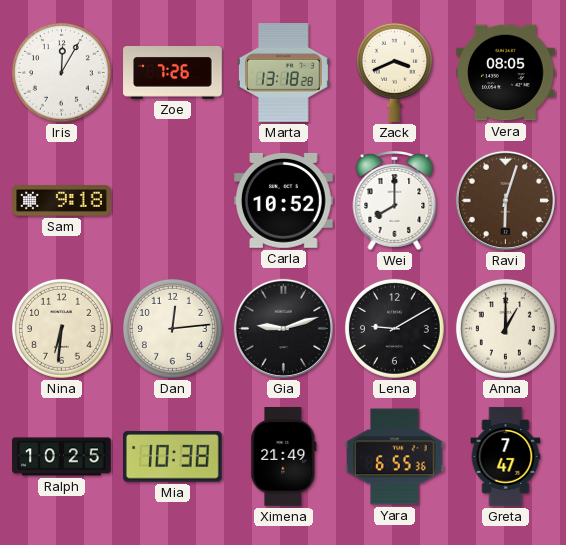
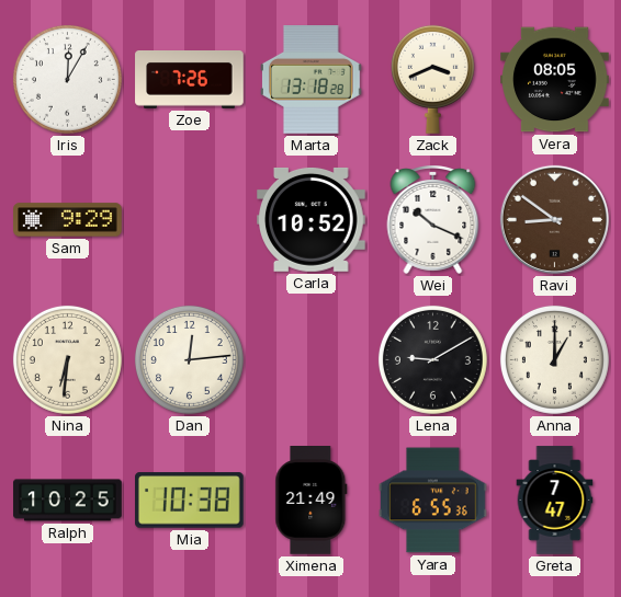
Sam: 9:18 -> 9:29 (68, 220)
Wei: 8:00 -> 10:19 (433, 220)
Ravi: 6:03 -> 8:51 (554, 219)
Gia: 9:12 -> none (283, 328)
